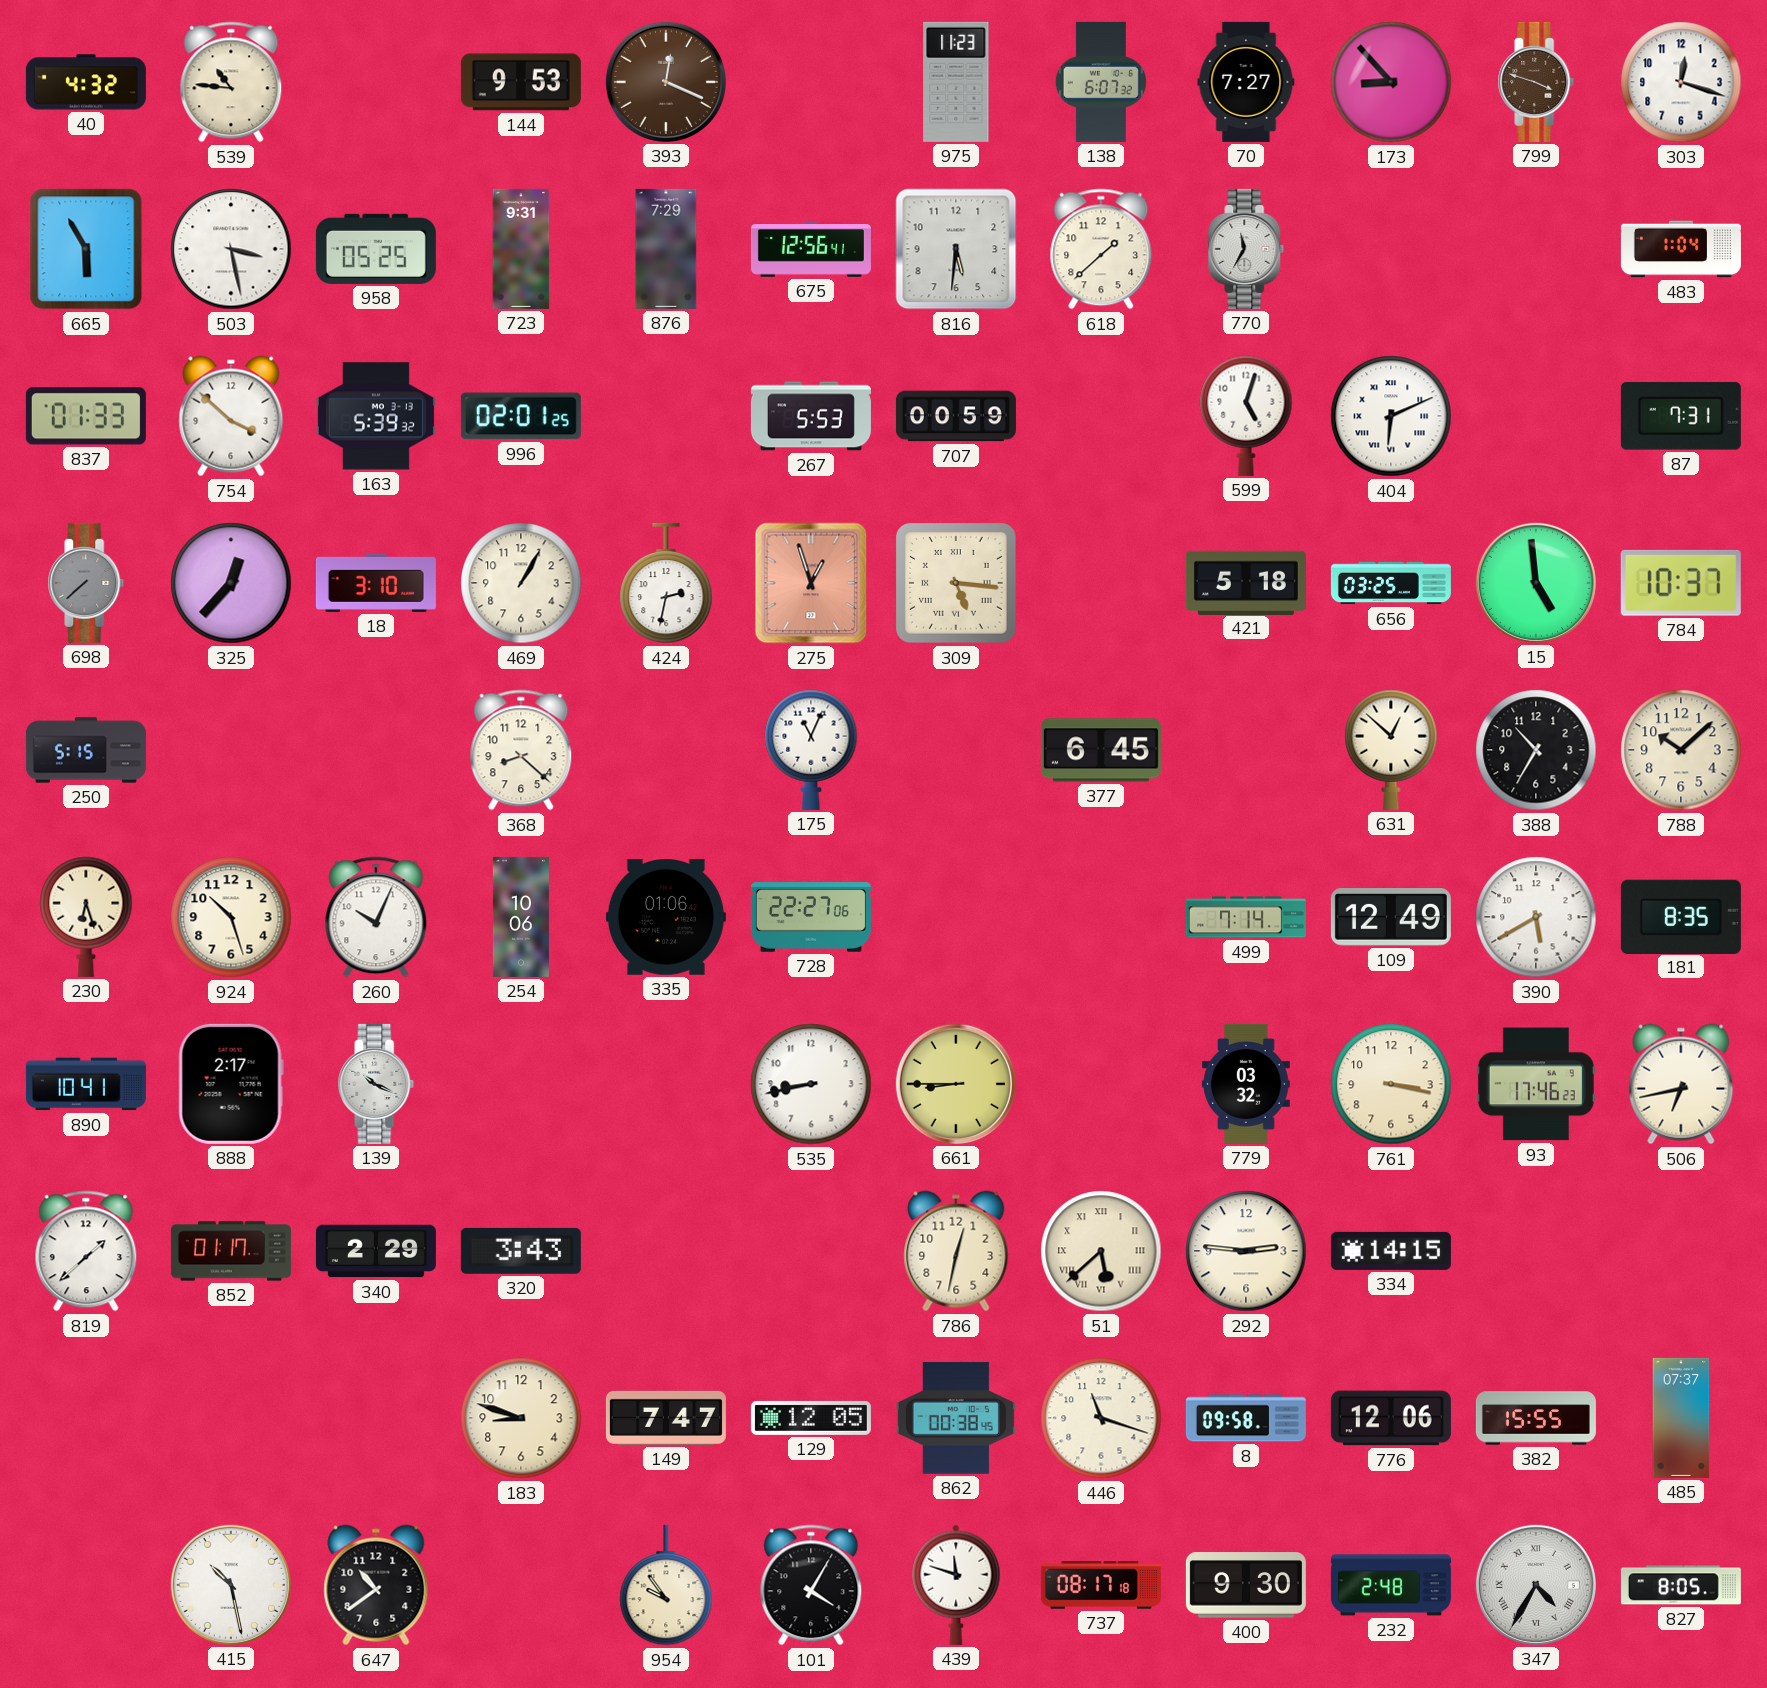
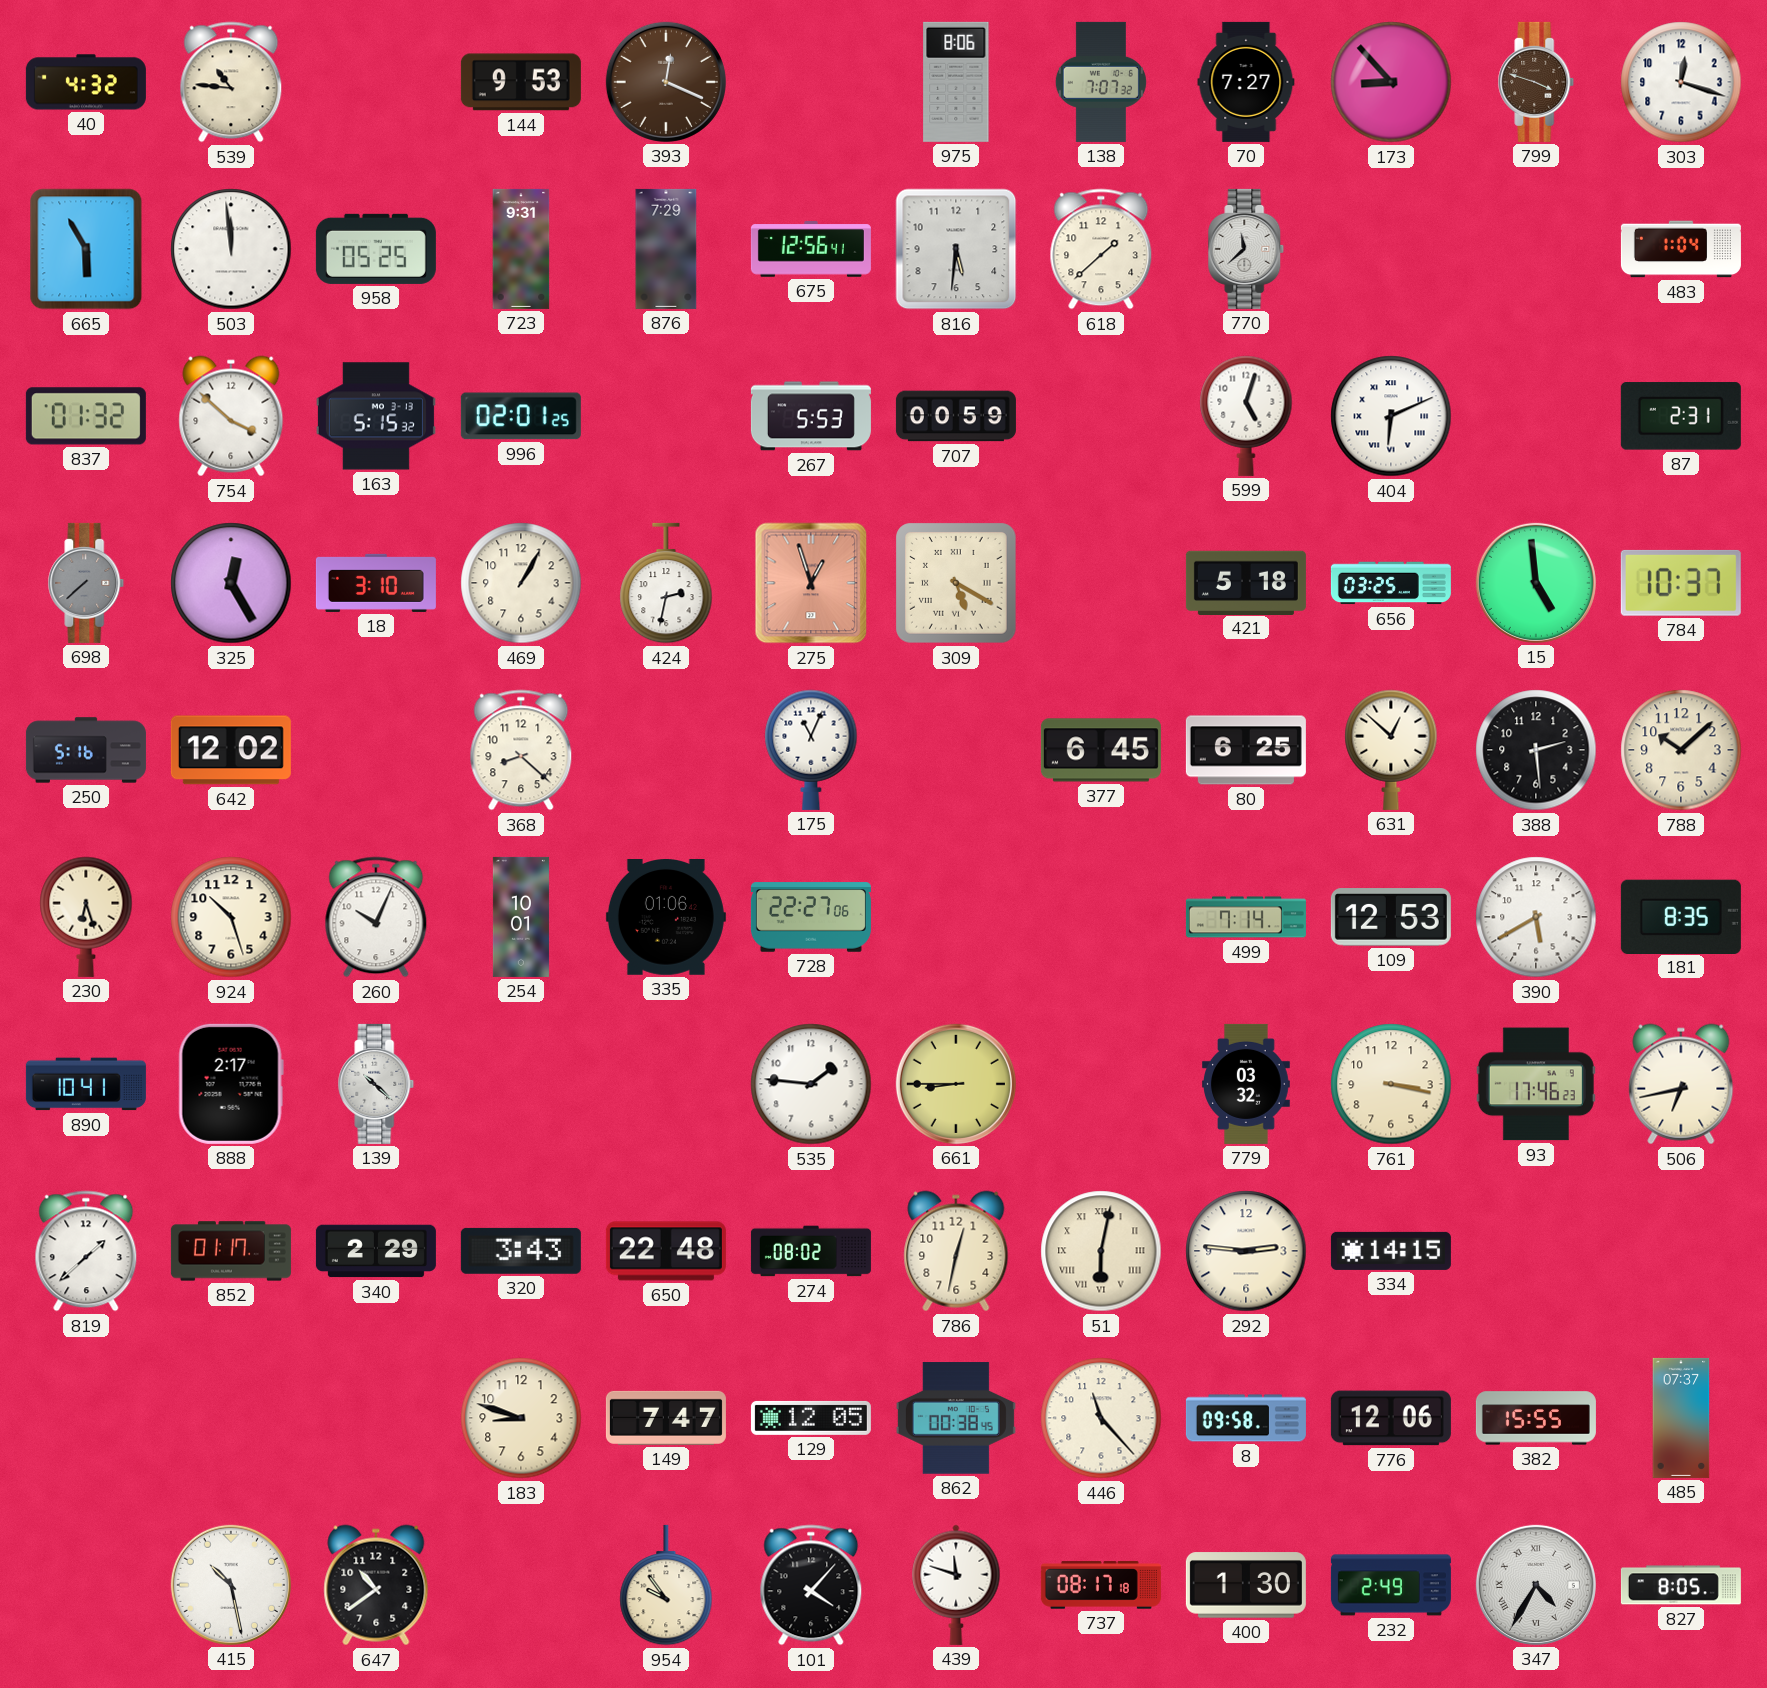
975: 11:23 -> 8:06 (956, 82)
138: 6:07 -> 7:07 (1101, 82)
503: 3:28 -> 11:59 (231, 249)
770: 11:35 -> 11:38 (1246, 249)
837: 01:33 -> 01:32 (86, 416)
163: 5:39 -> 5:15 (376, 416)
87: 7:31 -> 2:31 (1681, 416)
325: 12:37 -> 12:25 (231, 583)
309: 5:16 -> 5:20 (956, 583)
250: 5:15 -> 5:16 (86, 750)
642: none -> 12:02 (231, 750)
80: none -> 6:25 (1246, 750)
388: 10:35 -> 2:29 (1536, 750)
254: 10:06 -> 10:01 (521, 917)
109: 12:49 -> 12:53 (1391, 917)
139: 10:19 -> 10:22 (376, 1084)
535: 8:43 -> 1:46 (811, 1084)
650: none -> 22:48 (666, 1251)
274: none -> 08:02 (811, 1251)
51: 5:38 -> 6:02 (1101, 1251)
446: 11:18 -> 11:23 (1101, 1418)
101: 4:05 -> 4:07 (811, 1585)
400: 9:30 -> 1:30 (1246, 1585)
232: 2:48 -> 2:49 (1391, 1585)
